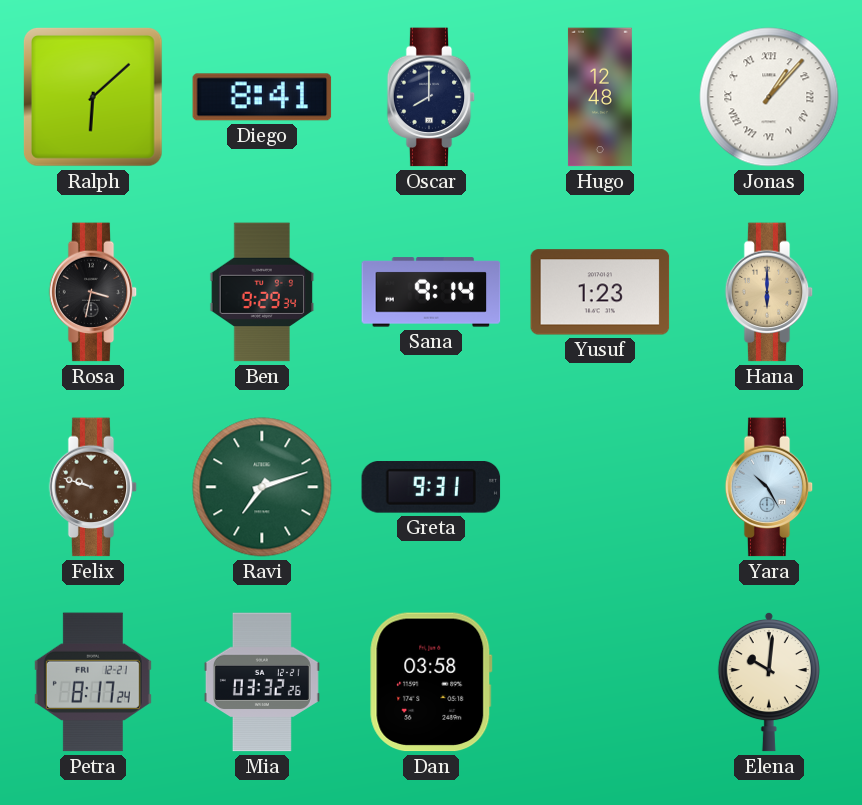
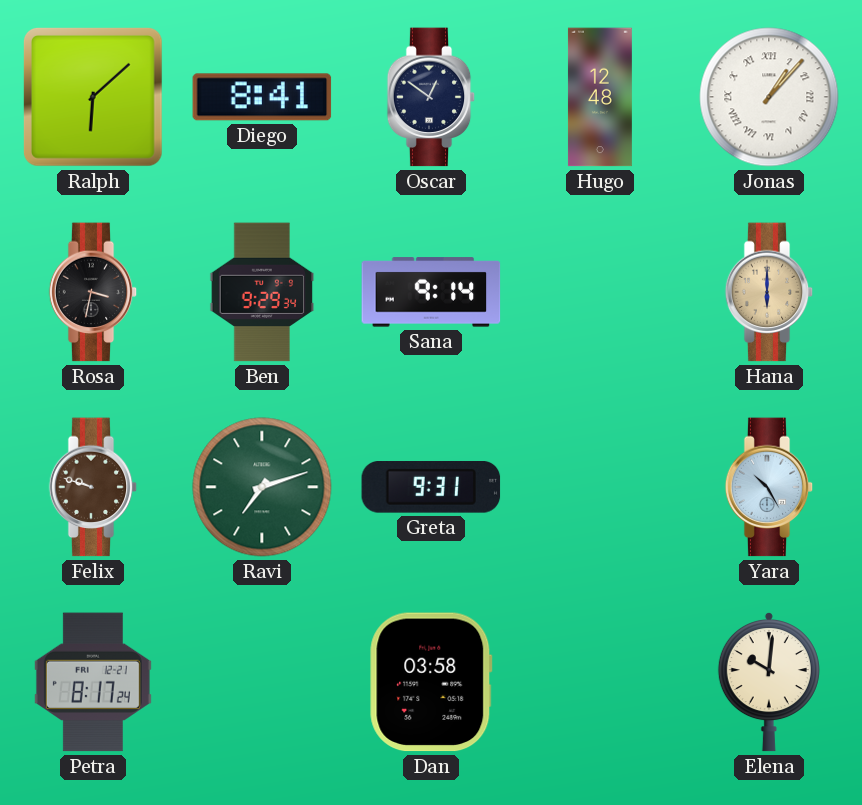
Oscar: 8:00 -> 12:51 (431, 97)
Yusuf: 1:23 -> none (600, 292)
Mia: 03:32 -> none (262, 682)
